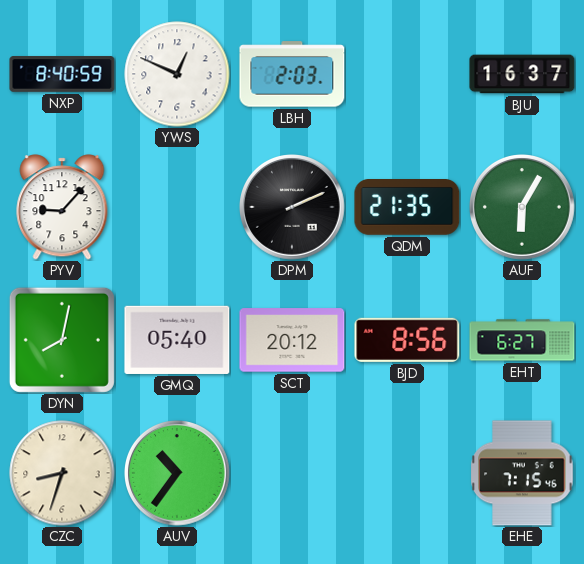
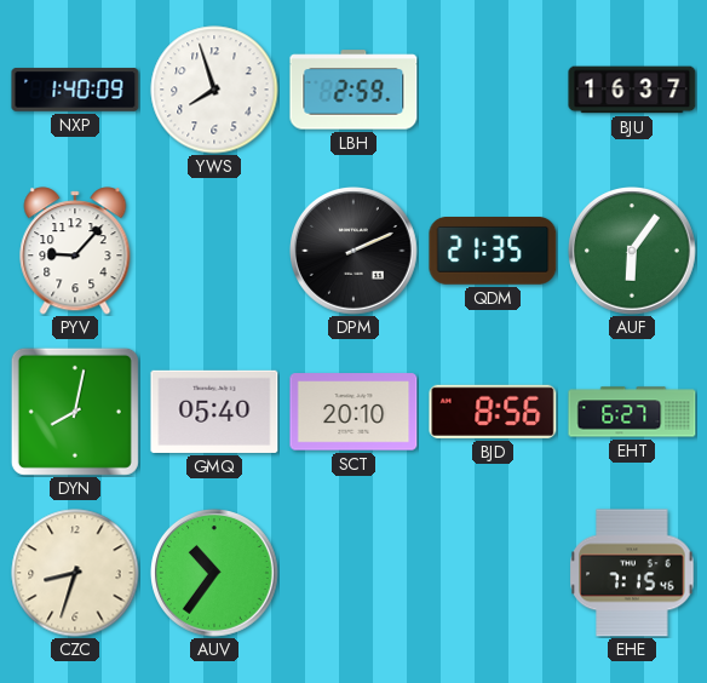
NXP: 8:40 -> 1:40 (75, 90)
YWS: 12:49 -> 7:57 (214, 90)
LBH: 2:03 -> 2:59 (353, 90)
AUF: 6:05 -> 6:06 (633, 252)
SCT: 20:12 -> 20:10 (353, 412)
